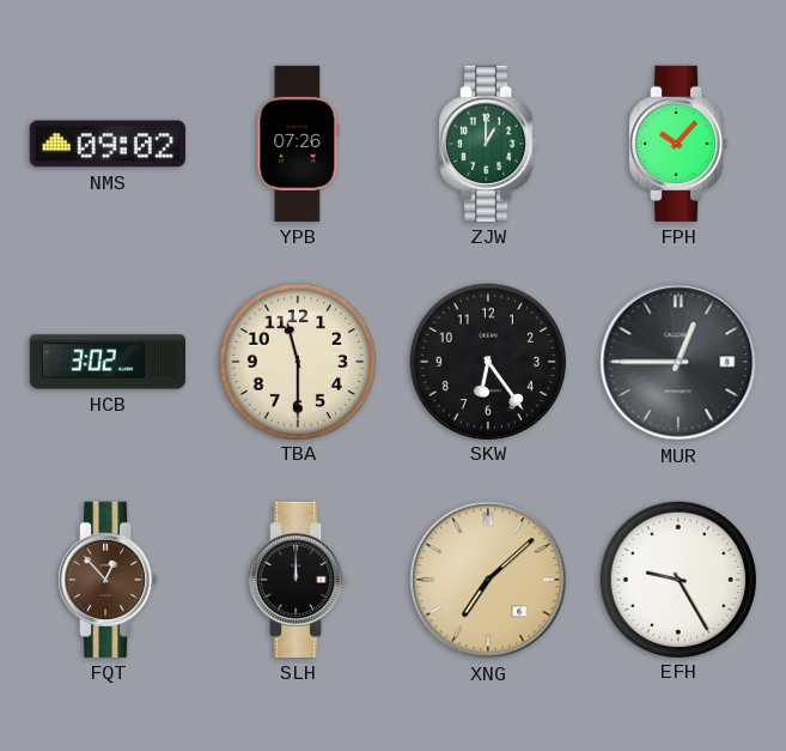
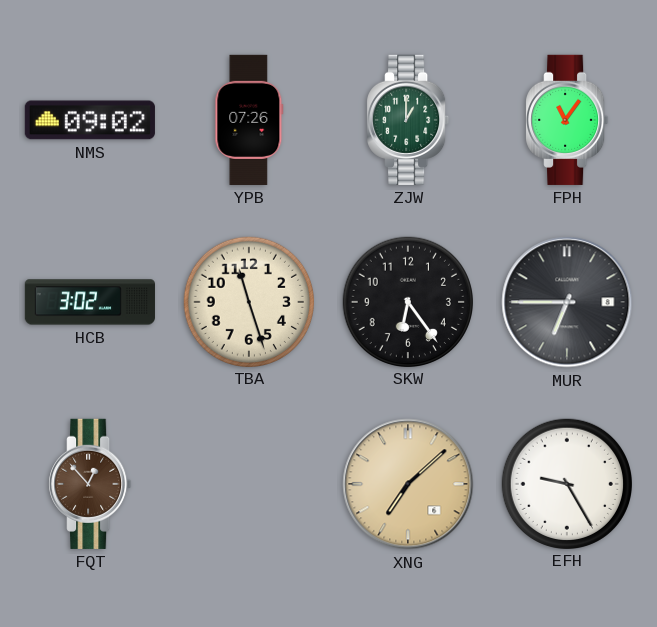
FPH: 10:07 -> 11:06 (567, 120)
TBA: 11:30 -> 11:27 (248, 301)
MUR: 12:45 -> 6:45 (567, 302)
SLH: 12:00 -> none (298, 580)
